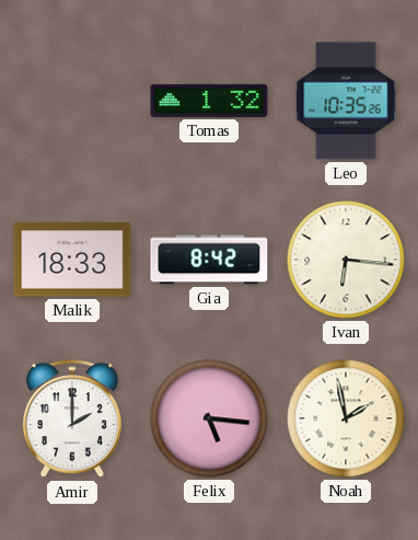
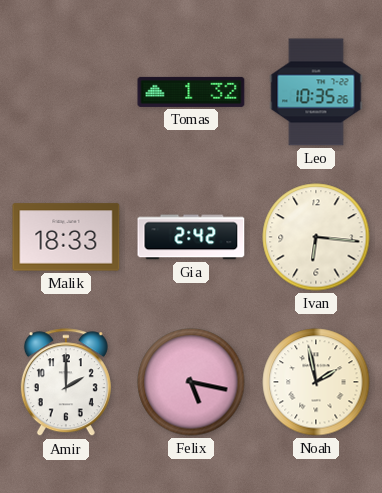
Gia: 8:42 -> 2:42 (191, 237)
Felix: 5:16 -> 5:17 (191, 382)
